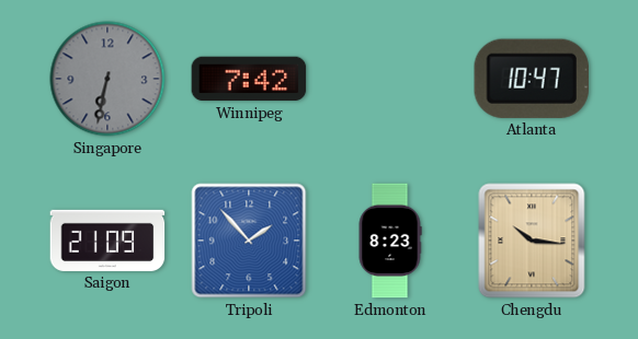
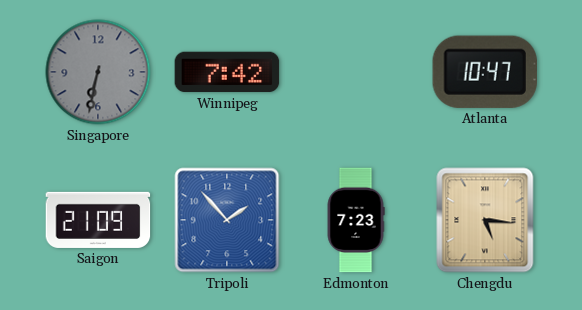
Edmonton: 8:23 -> 7:23 (356, 220)
Chengdu: 10:16 -> 5:16 (485, 220)
